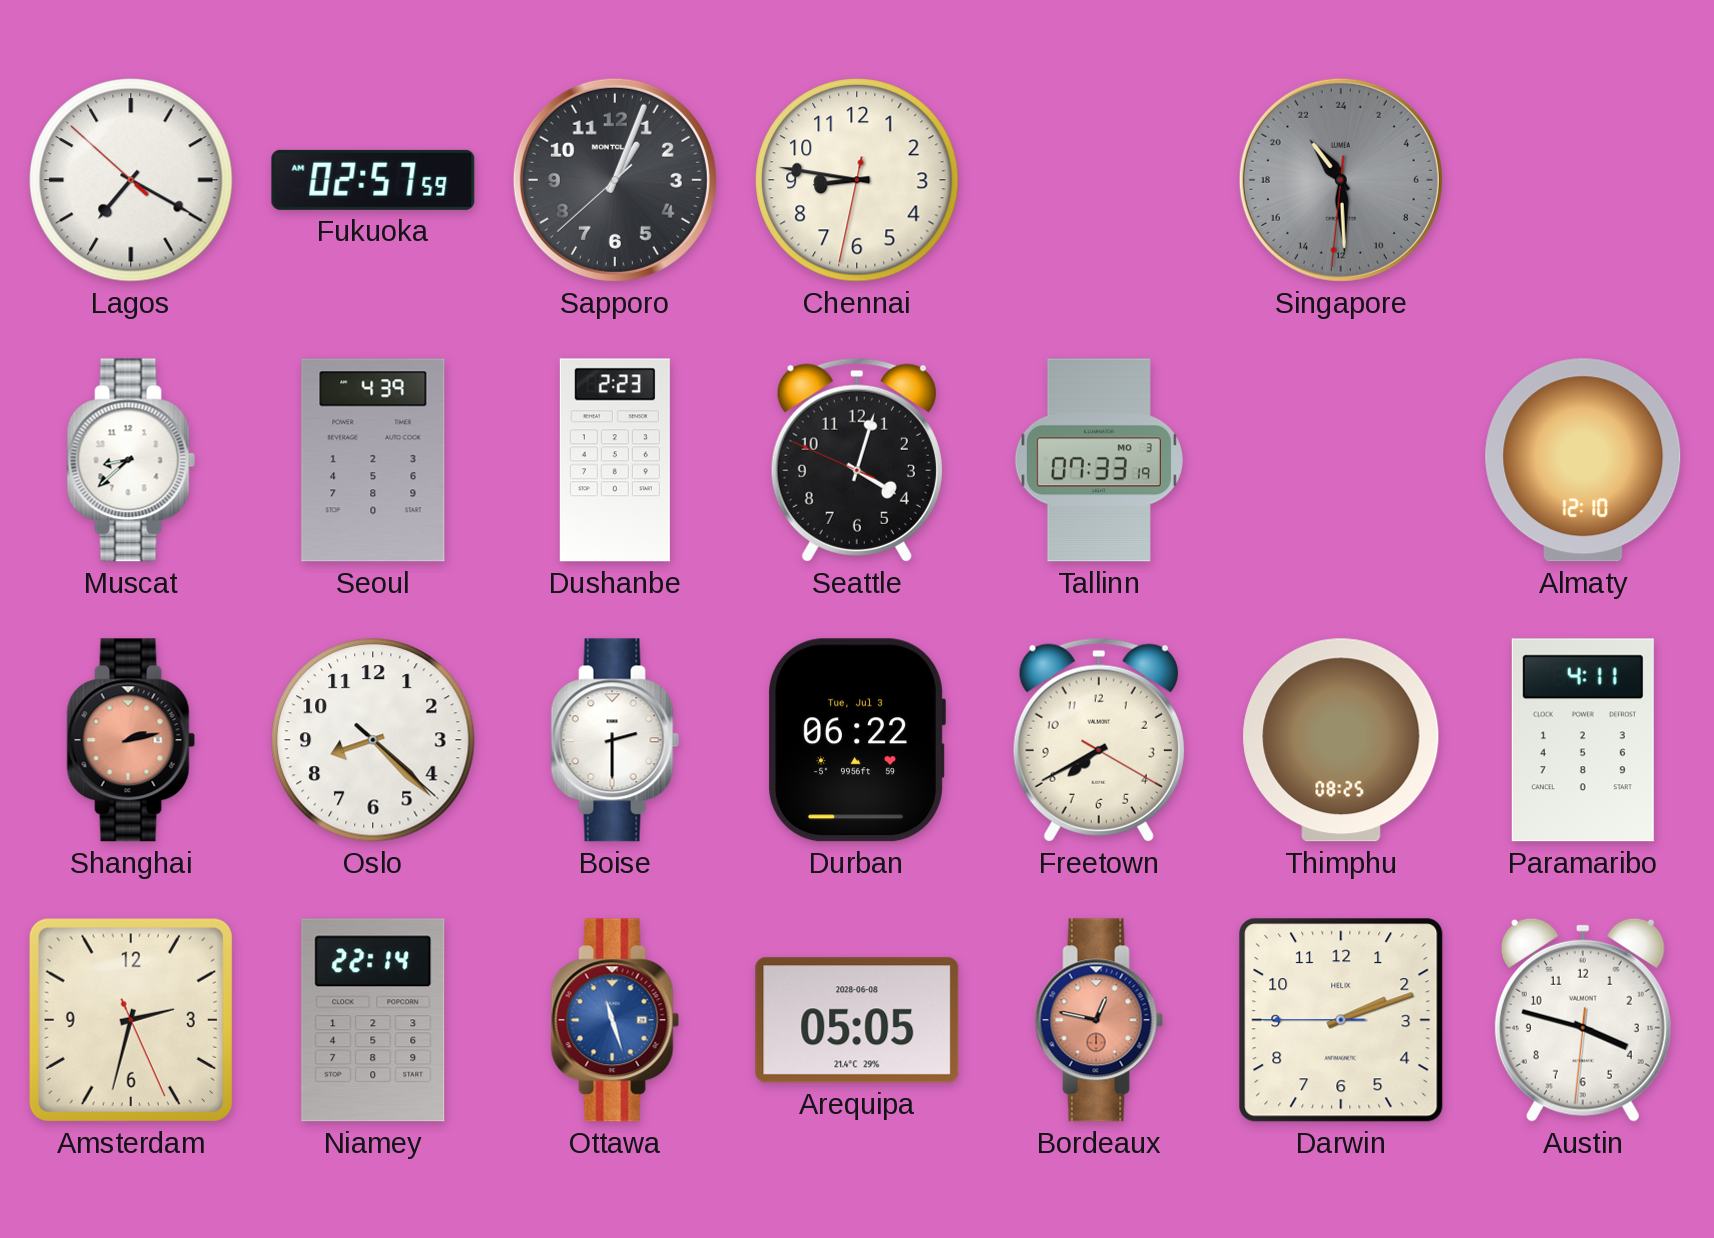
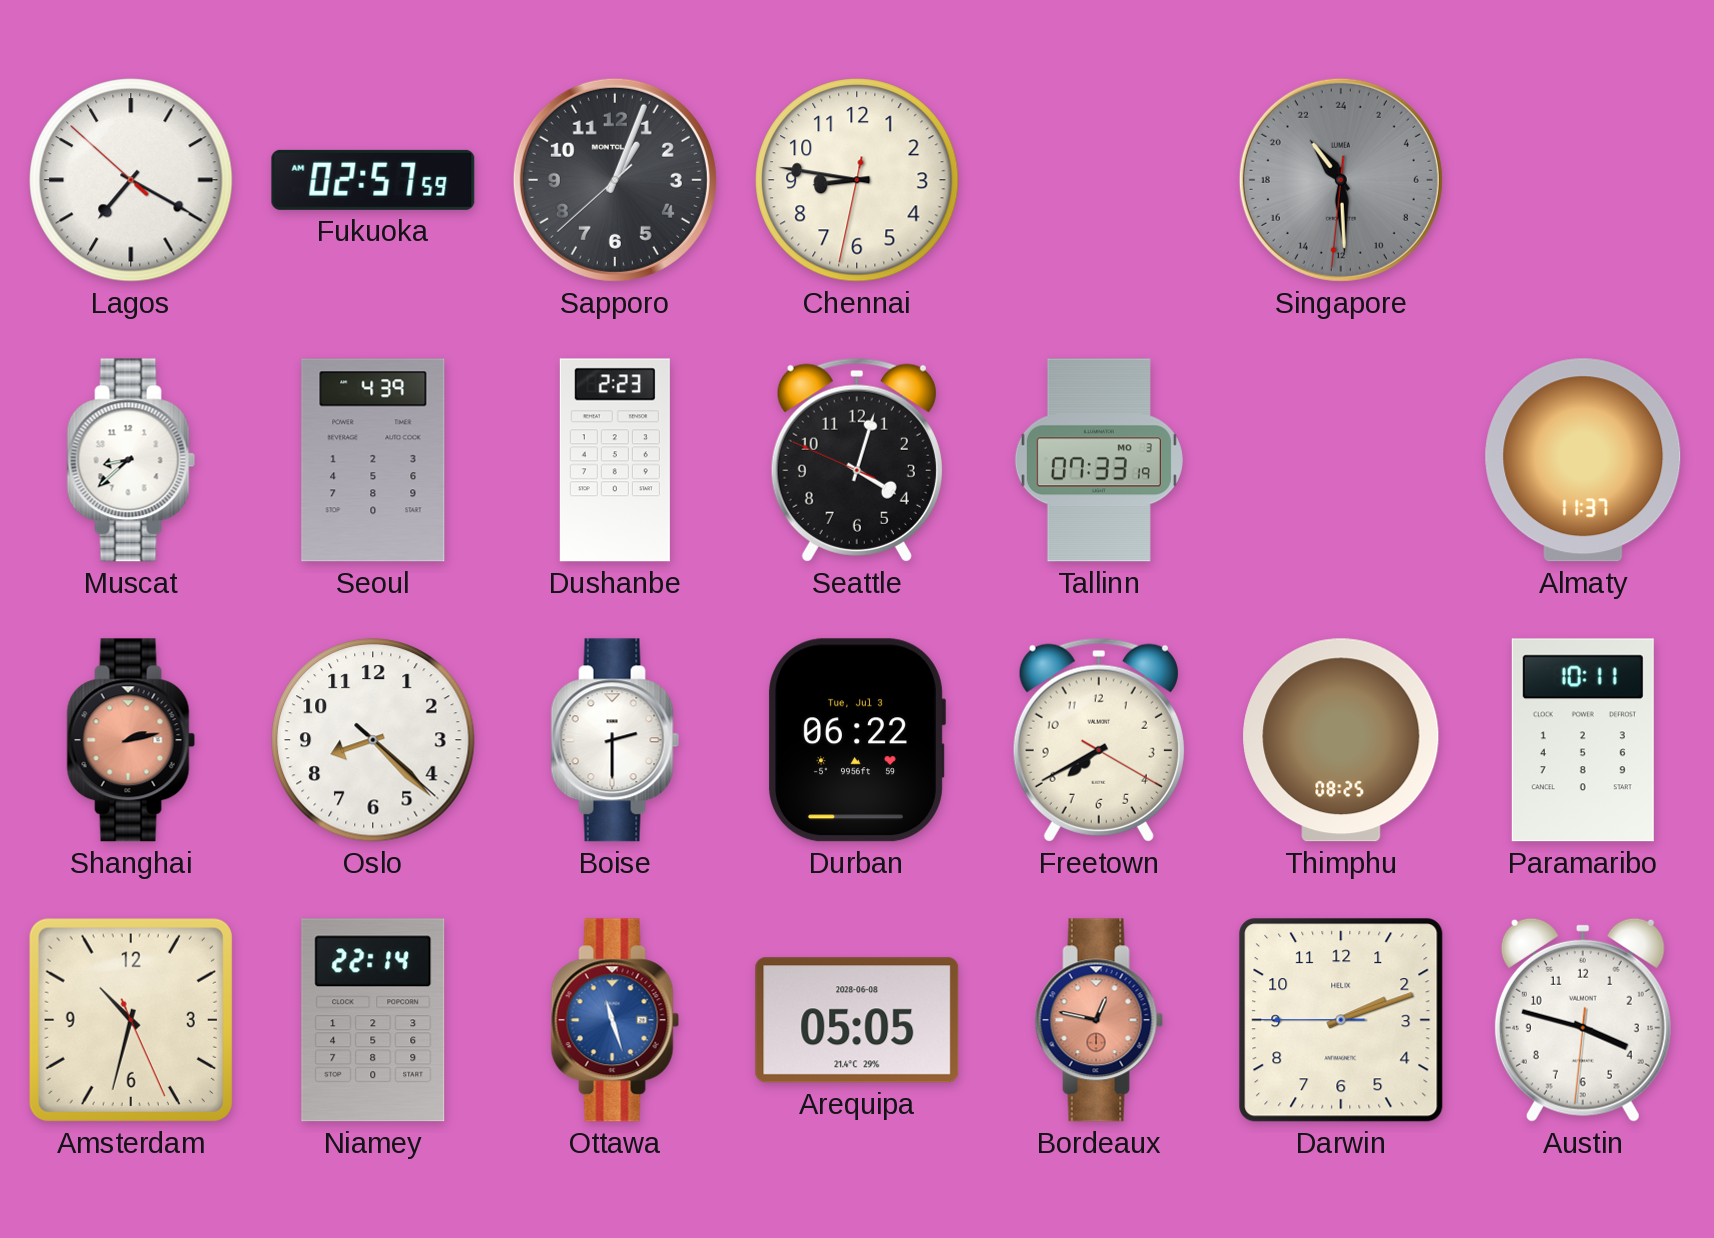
Almaty: 12:10 -> 11:37 (1583, 460)
Paramaribo: 4:11 -> 10:11 (1583, 740)
Amsterdam: 2:32 -> 10:32 (131, 1020)
